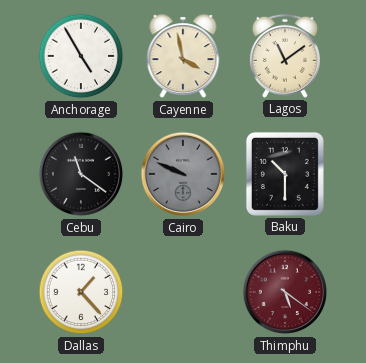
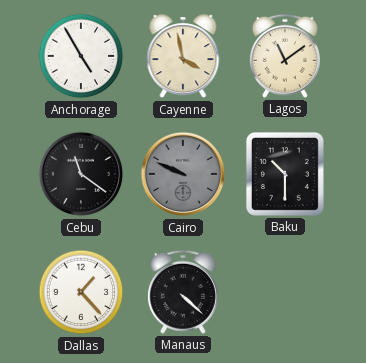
Manaus: none -> 4:22 (183, 292)
Thimphu: 5:21 -> none (285, 292)
